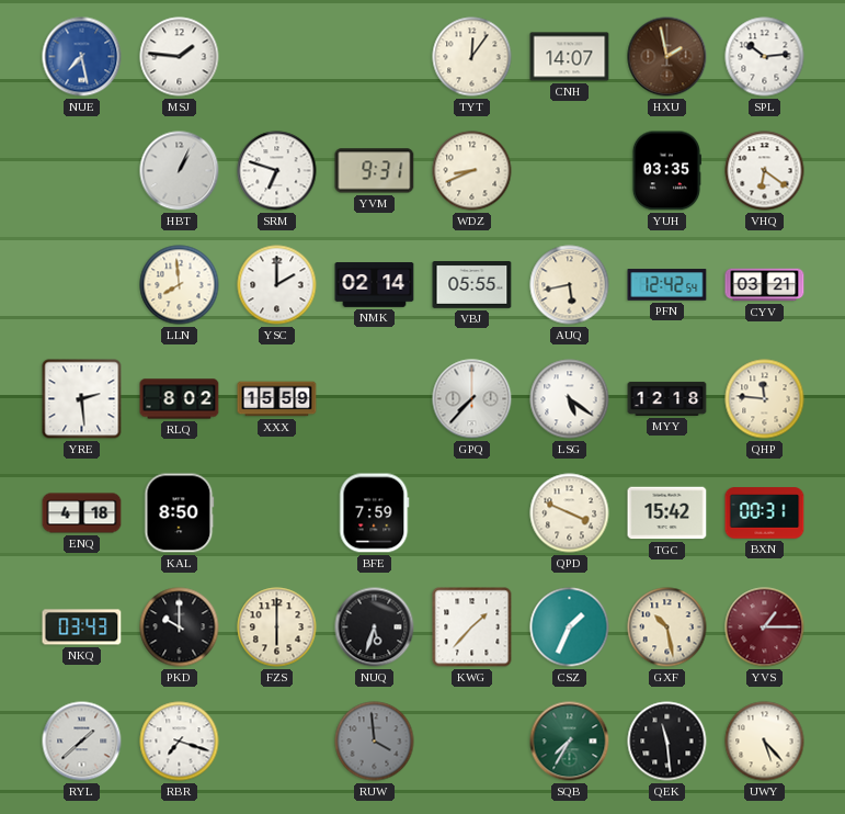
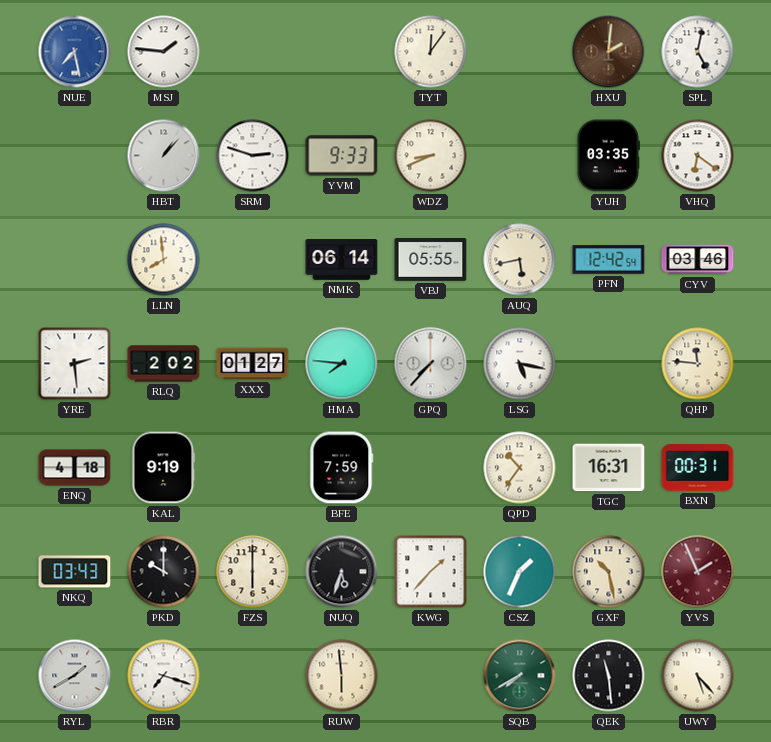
CNH: 14:07 -> none (570, 57)
HXU: 1:58 -> 2:01 (609, 52)
SPL: 10:14 -> 5:02 (698, 52)
HBT: 1:04 -> 1:07 (164, 156)
SRM: 6:48 -> 2:48 (253, 156)
YVM: 9:31 -> 9:33 (342, 156)
YSC: 2:00 -> none (277, 285)
NMK: 02:14 -> 06:14 (342, 260)
CYV: 03:21 -> 03:46 (698, 260)
RLQ: 8:02 -> 2:02 (164, 364)
XXX: 15:59 -> 01:27 (253, 364)
HMA: none -> 7:46 (342, 364)
LSG: 5:21 -> 5:17 (520, 364)
MYY: 12:18 -> none (667, 398)
KAL: 8:50 -> 9:19 (164, 468)
QPD: 3:49 -> 10:36 (520, 468)
TGC: 15:42 -> 16:31 (609, 468)
YVS: 1:15 -> 1:56 (698, 572)
RYL: 1:38 -> 1:40 (75, 676)
RUW: 3:59 -> 5:59 (342, 676)
RUW dial: grey -> cream (342, 676)
SQB: 7:35 -> 7:40 (520, 676)
